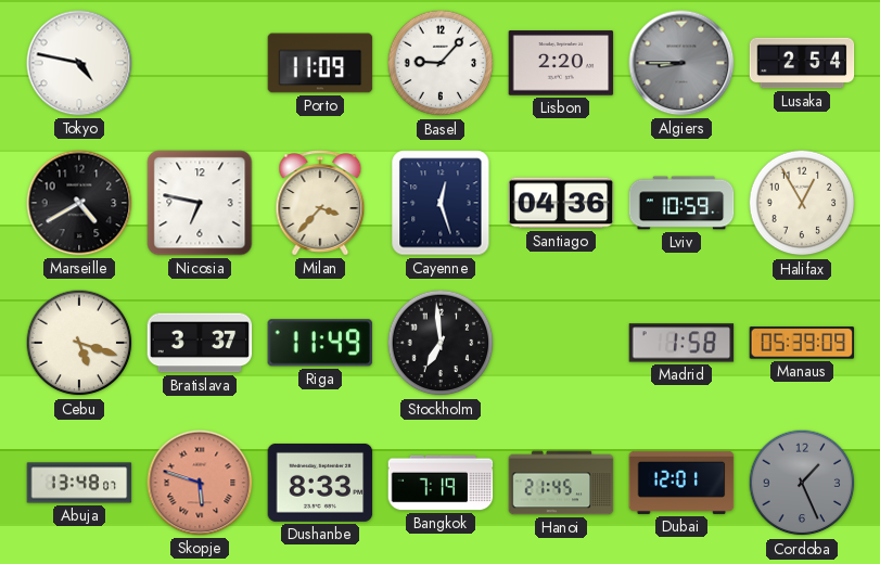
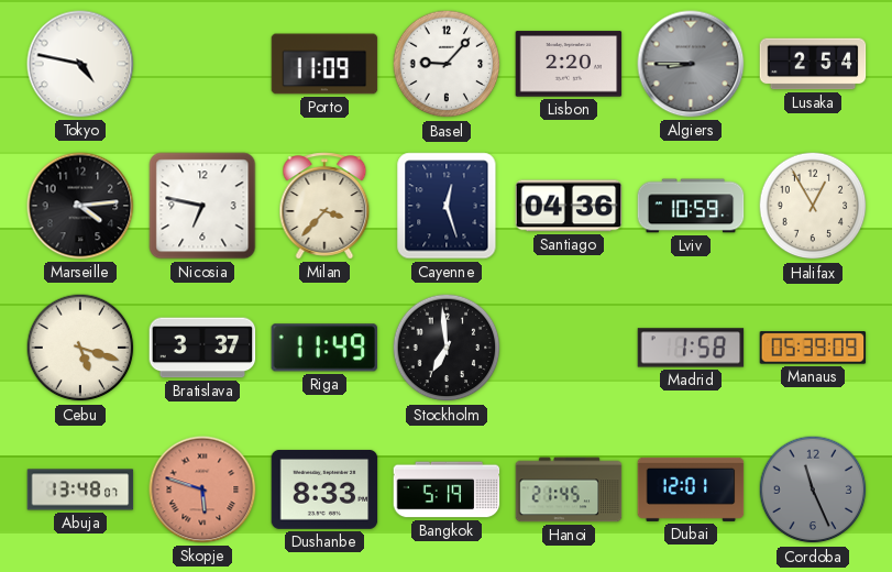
Marseille: 4:40 -> 4:14 (80, 206)
Bangkok: 7:19 -> 5:19 (447, 490)
Cordoba: 1:26 -> 11:26 (813, 490)
